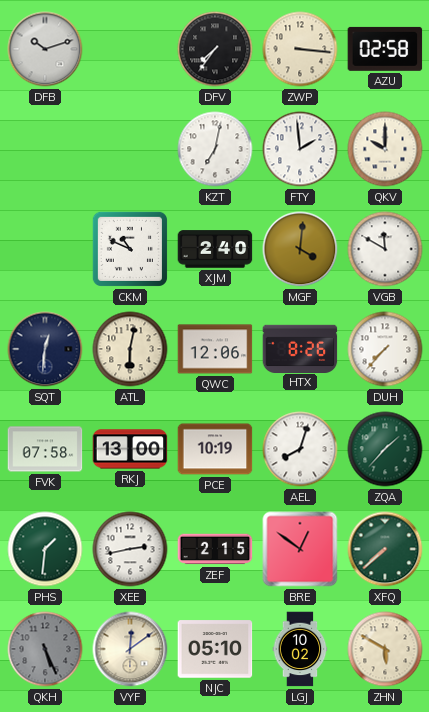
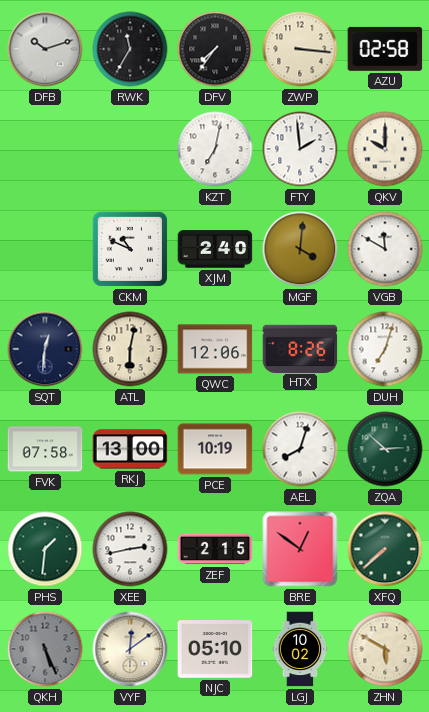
RWK: none -> 11:35 (130, 49)
DUH: 7:37 -> 7:03 (385, 349)
ZQA: 1:37 -> 2:52 (385, 449)
